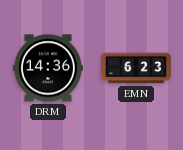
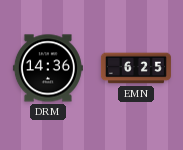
EMN: 6:23 -> 6:25 (136, 68)
